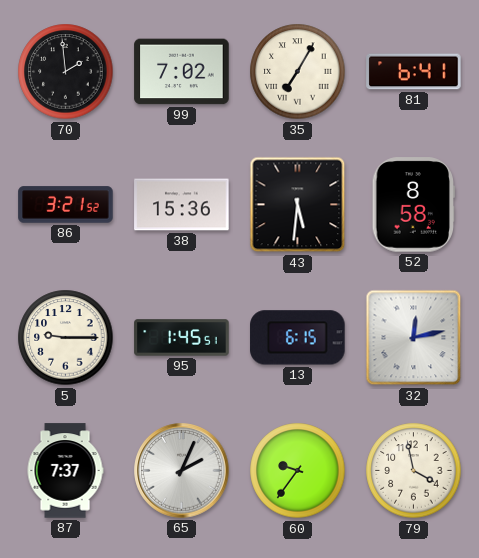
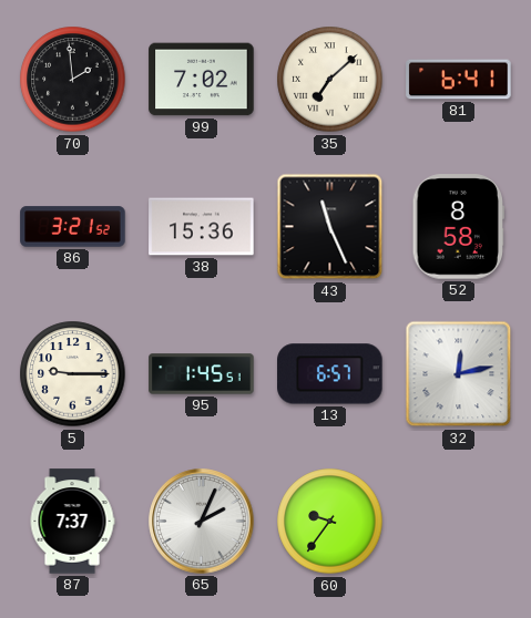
35: 7:05 -> 7:08 (330, 80)
43: 5:31 -> 11:26 (330, 227)
13: 6:15 -> 6:57 (330, 374)
79: 3:58 -> none (414, 471)
